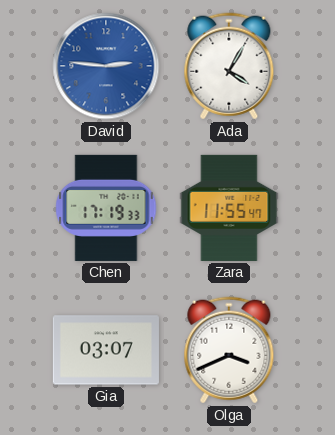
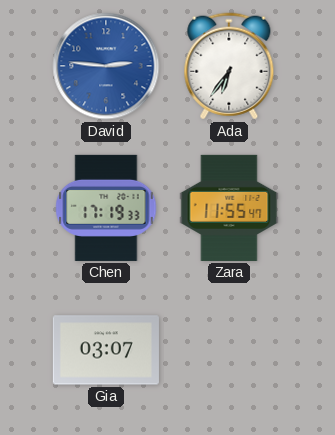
Ada: 4:05 -> 6:36 (229, 66)
Olga: 3:41 -> none (229, 350)
